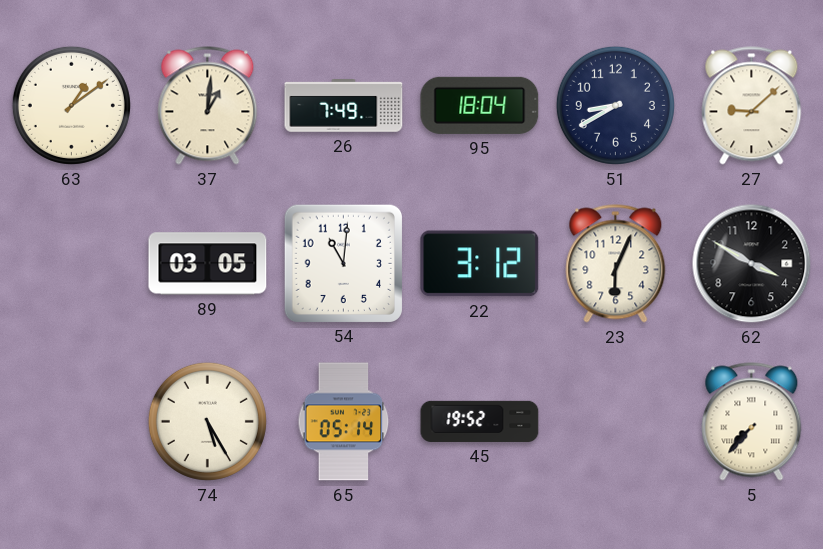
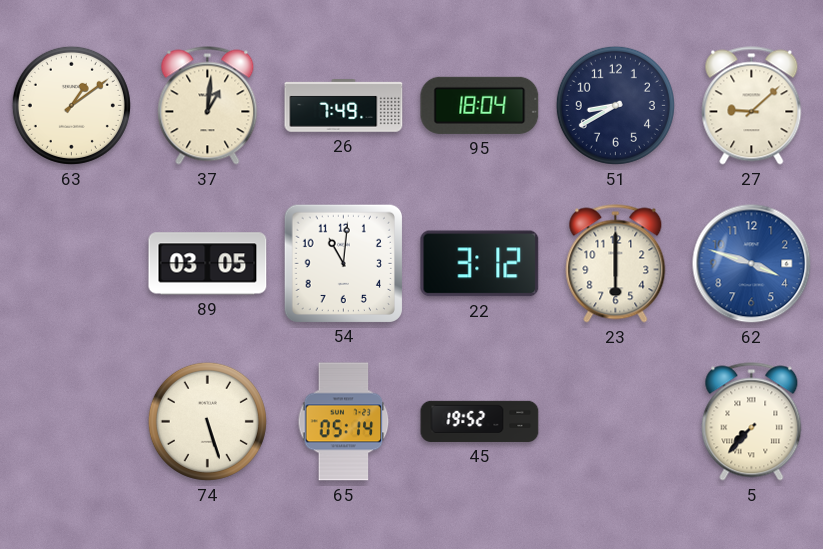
23: 6:04 -> 6:00 (616, 264)
62: 3:50 -> 3:48 (752, 264)
62 dial: black -> blue (752, 264)
74: 5:25 -> 5:27 (207, 421)
